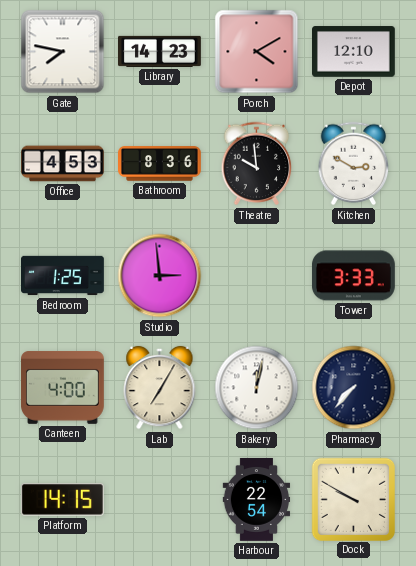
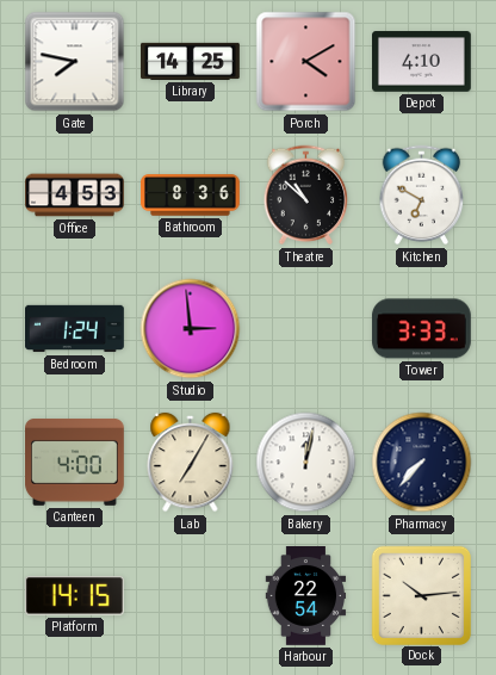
Library: 14:23 -> 14:25 (191, 61)
Depot: 12:10 -> 4:10 (422, 62)
Theatre: 9:59 -> 10:52 (306, 196)
Kitchen: 2:50 -> 6:50 (422, 196)
Bedroom: 1:25 -> 1:24 (75, 329)
Dock: 9:50 -> 10:14 (421, 595)
